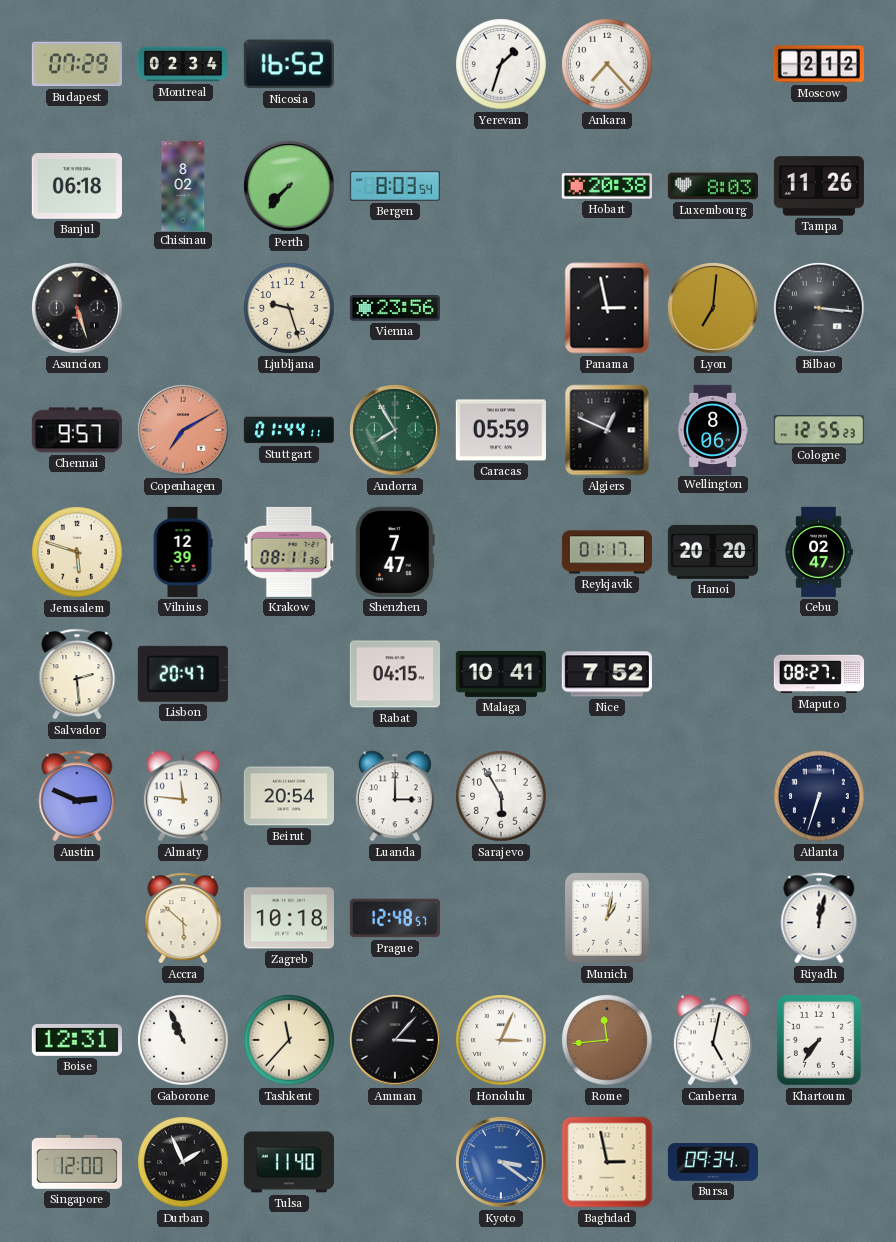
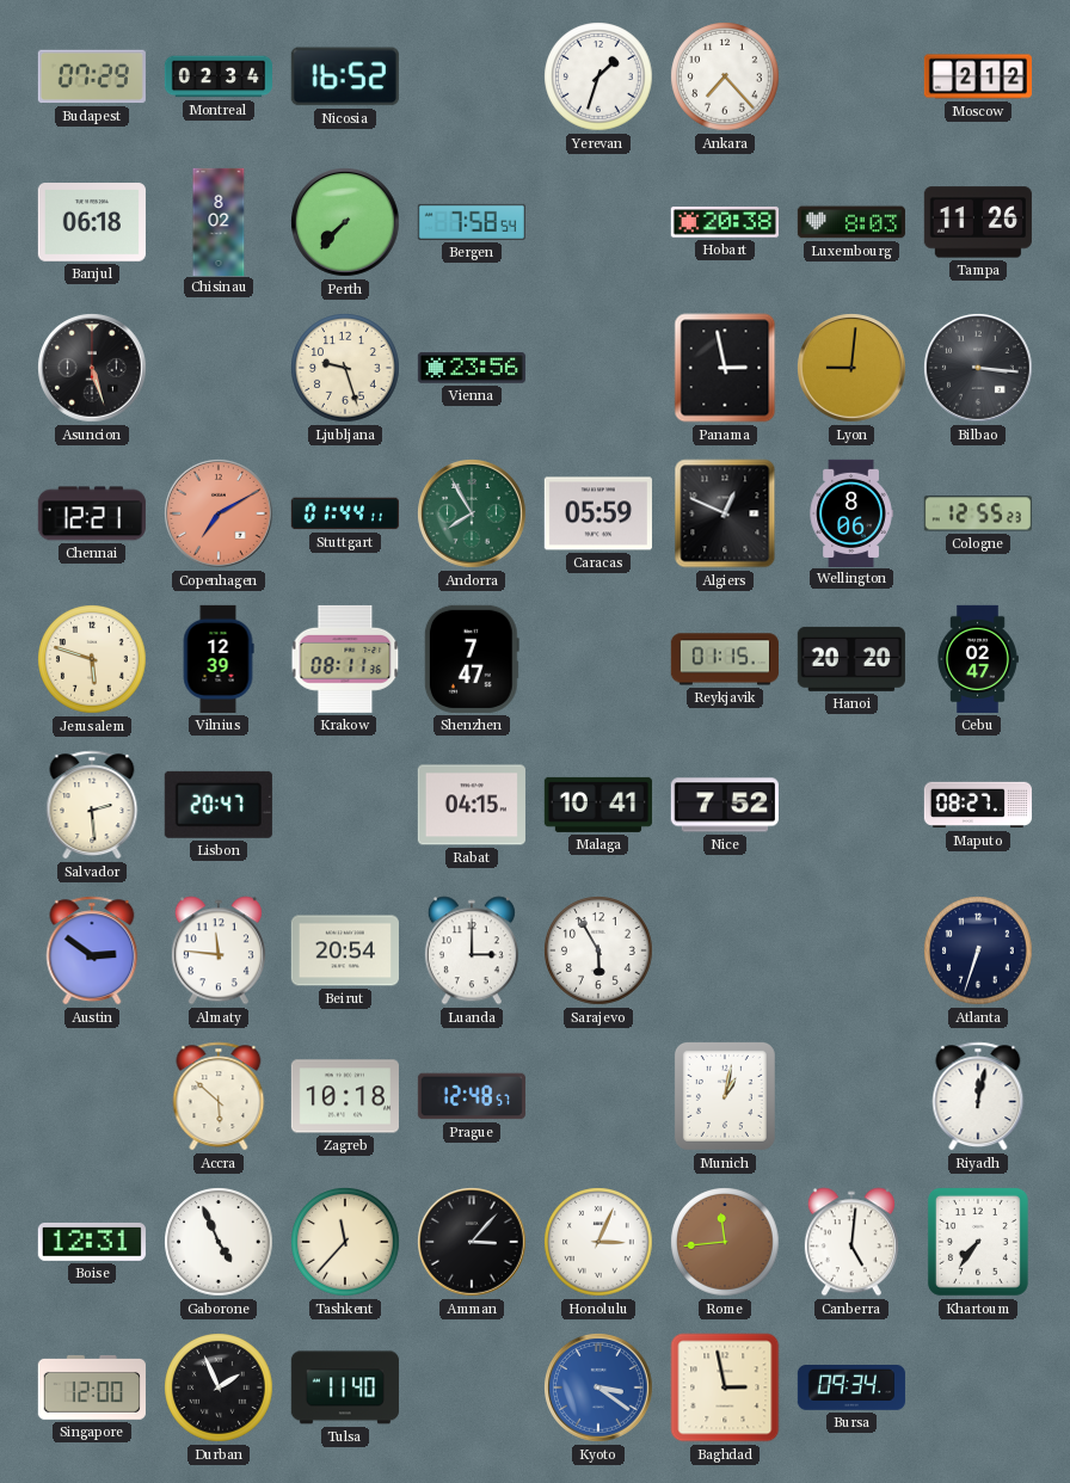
Bergen: 8:03 -> 7:58 (472, 222)
Lyon: 7:01 -> 9:01 (853, 369)
Chennai: 9:57 -> 12:21 (92, 513)
Reykjavik: 01:17 -> 01:15 (725, 659)
Austin: 2:49 -> 2:51 (92, 950)
Gaborone: 10:56 -> 4:56 (219, 1242)
Canberra: 5:02 -> 5:01 (851, 1242)
